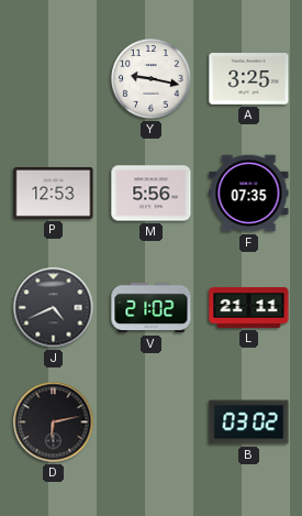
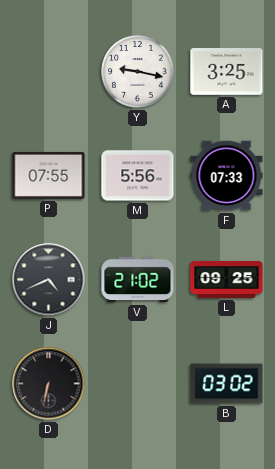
P: 12:53 -> 07:55 (49, 175)
F: 07:35 -> 07:33 (227, 176)
L: 21:11 -> 09:25 (227, 279)
D: 6:13 -> 6:32 (49, 384)
